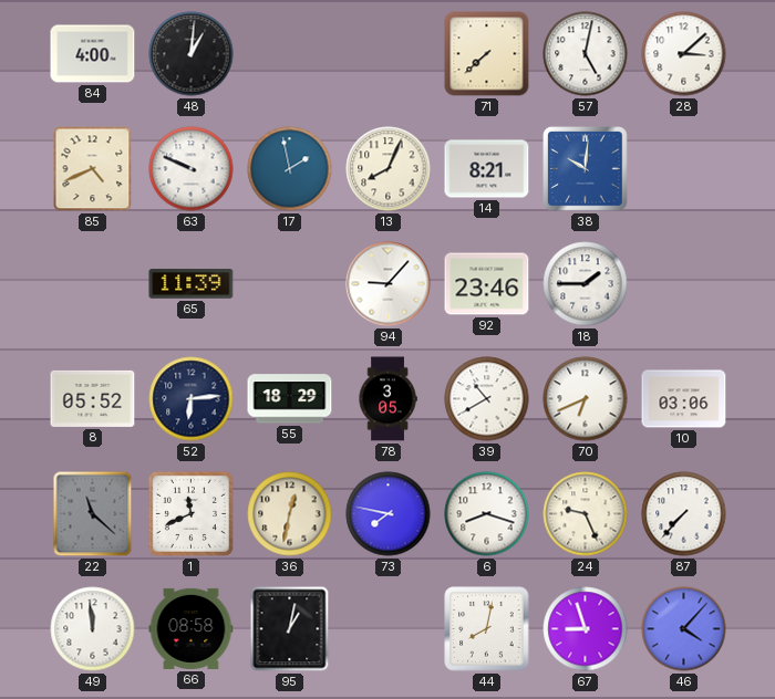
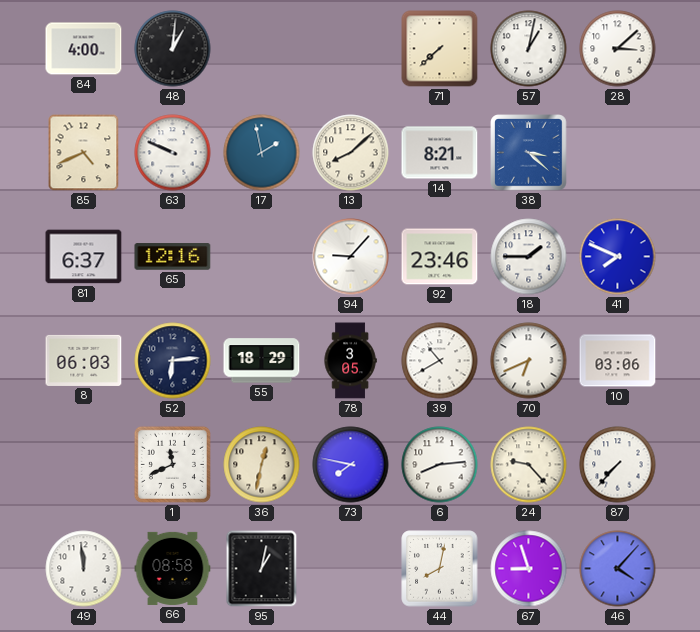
57: 5:02 -> 1:02 (529, 49)
13: 8:04 -> 8:08 (351, 153)
38: 10:01 -> 3:22 (529, 153)
81: none -> 6:37 (84, 257)
65: 11:39 -> 12:16 (173, 257)
41: none -> 7:49 (618, 257)
8: 05:52 -> 06:03 (84, 360)
22: 11:22 -> none (93, 514)
6: 8:18 -> 8:14 (440, 465)
24: 9:26 -> 9:23 (529, 465)
